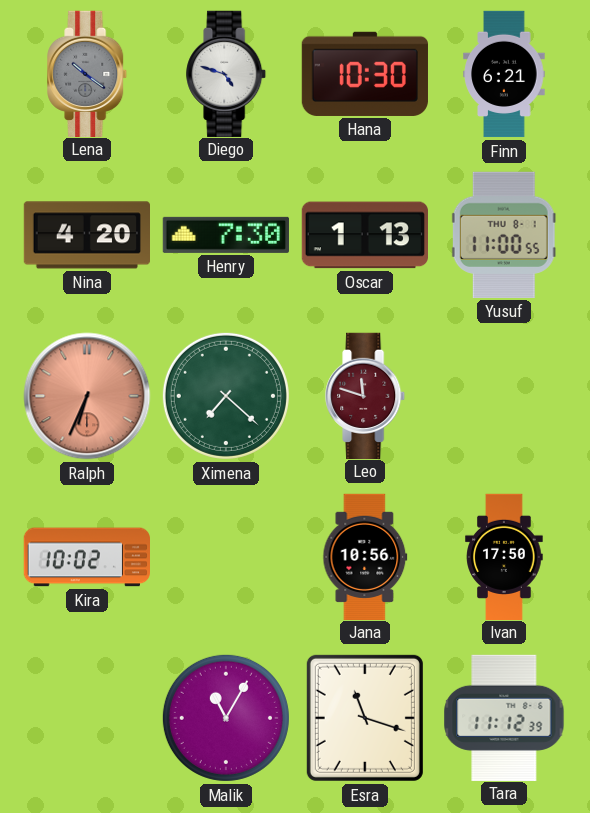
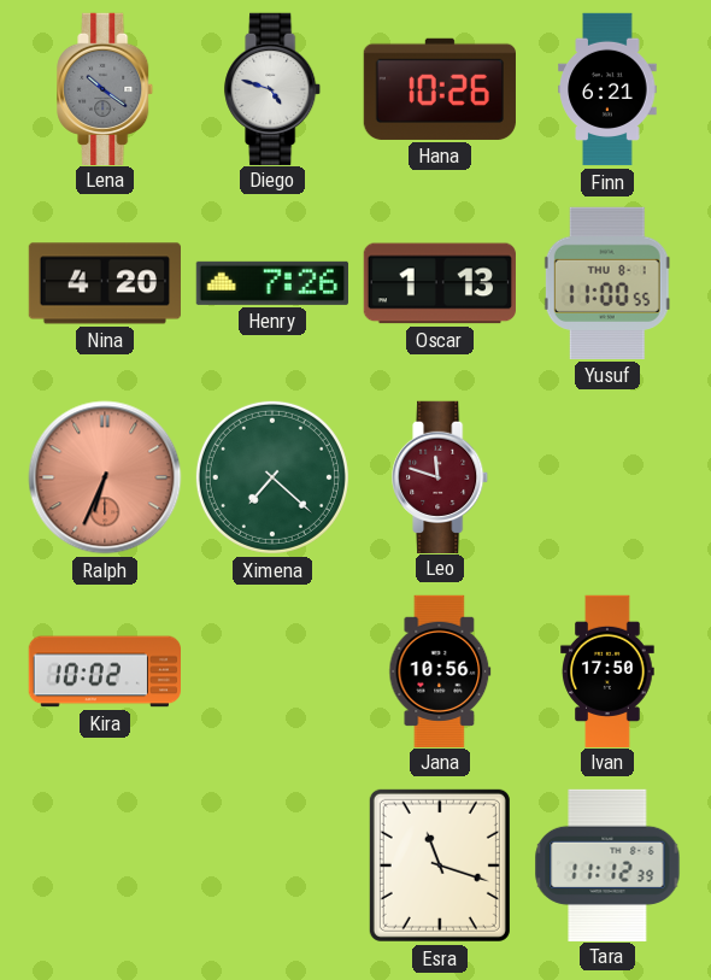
Hana: 10:30 -> 10:26 (440, 89)
Henry: 7:30 -> 7:26 (272, 283)
Malik: 11:05 -> none (226, 718)
